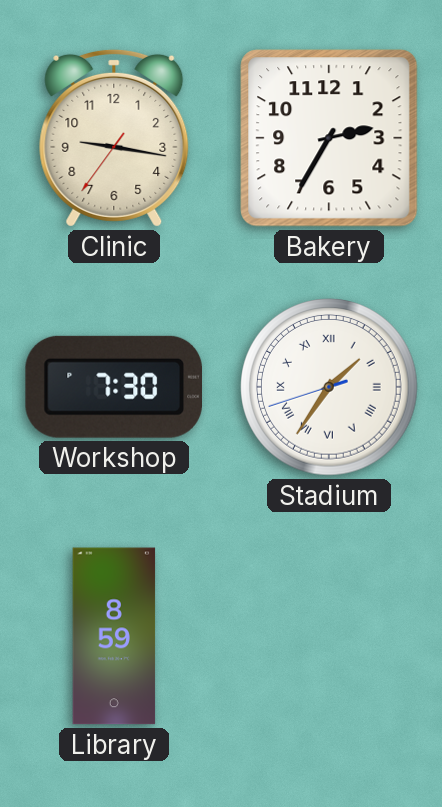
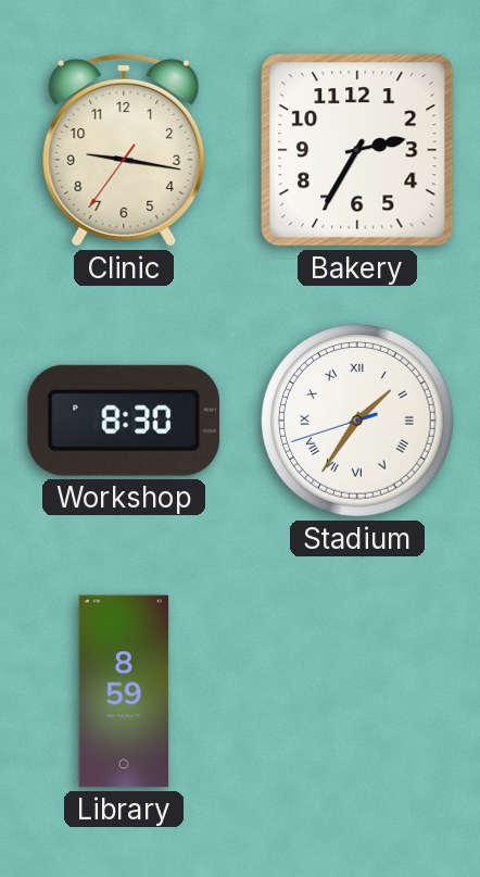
Workshop: 7:30 -> 8:30 (123, 421)
